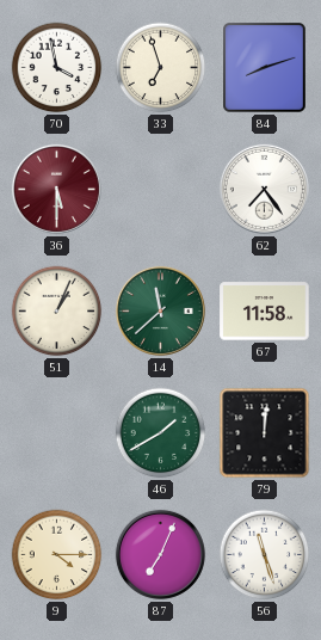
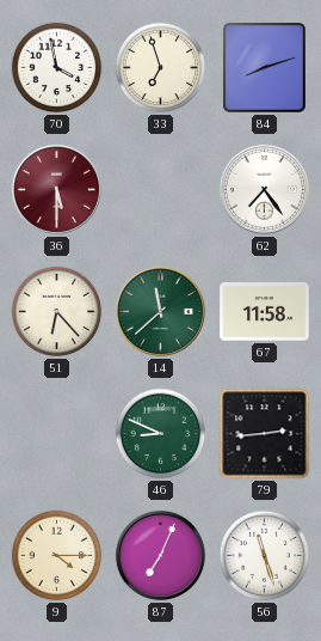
51: 1:04 -> 6:23 (57, 312)
46: 1:40 -> 8:49 (161, 434)
79: 12:01 -> 2:44 (265, 434)
